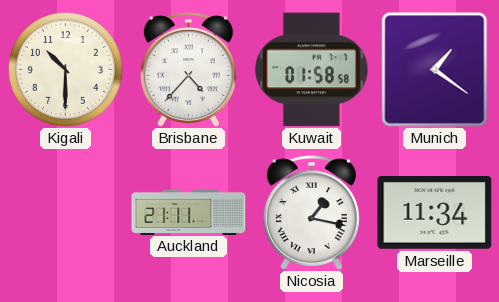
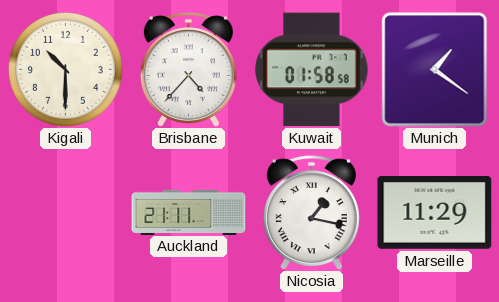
Marseille: 11:34 -> 11:29 (435, 213)
